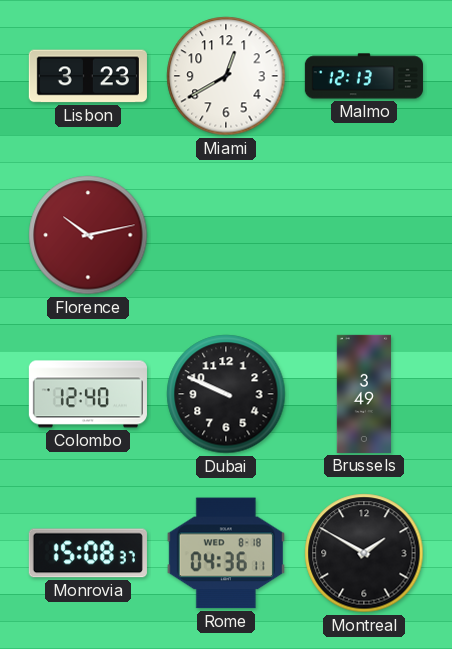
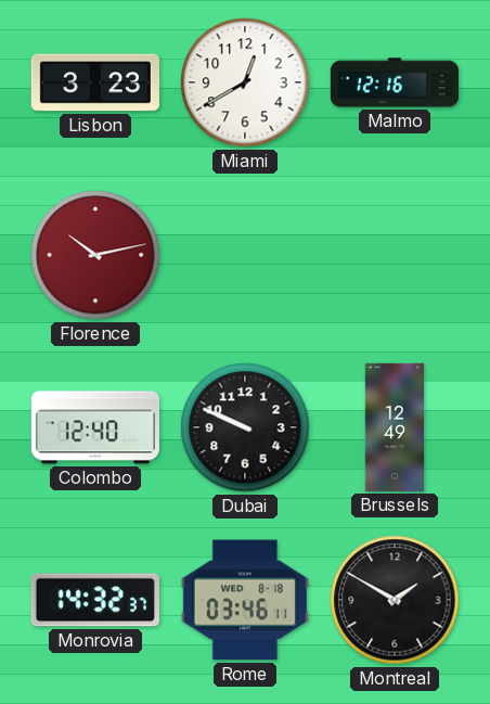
Malmo: 12:13 -> 12:16 (395, 82)
Brussels: 3:49 -> 12:49 (394, 427)
Monrovia: 15:08 -> 14:32 (95, 600)
Rome: 04:36 -> 03:46 (245, 600)
